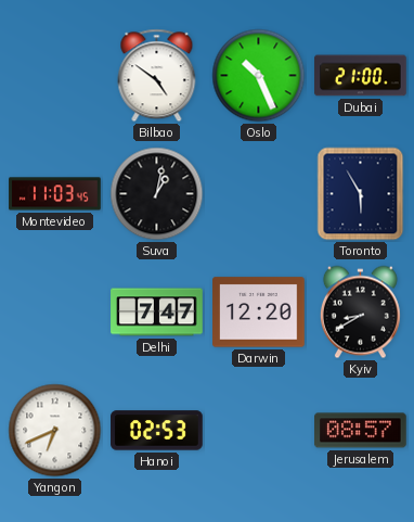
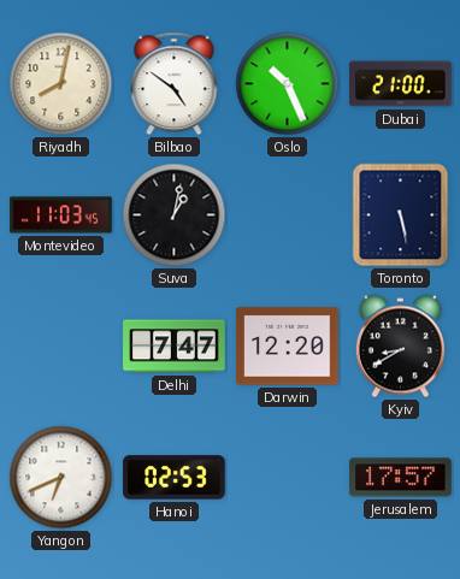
Riyadh: none -> 8:02 (61, 84)
Toronto: 5:55 -> 5:28 (401, 215)
Jerusalem: 08:57 -> 17:57 (401, 478)
